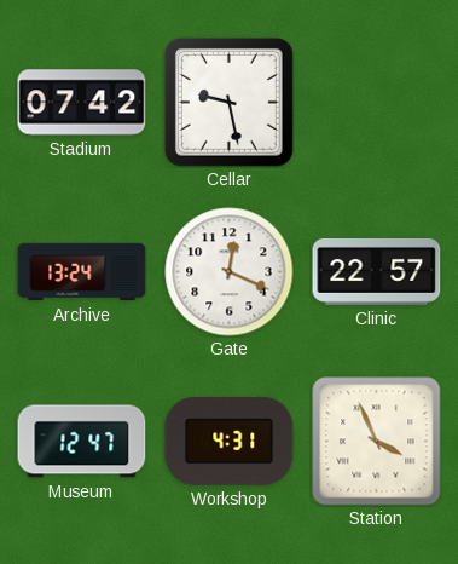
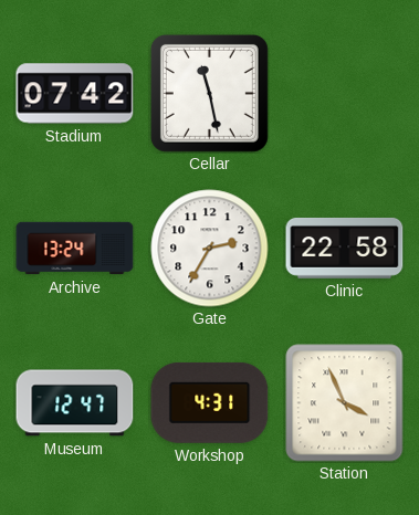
Cellar: 9:28 -> 11:28 (209, 93)
Gate: 12:19 -> 2:35 (210, 249)
Clinic: 22:57 -> 22:58 (345, 248)
